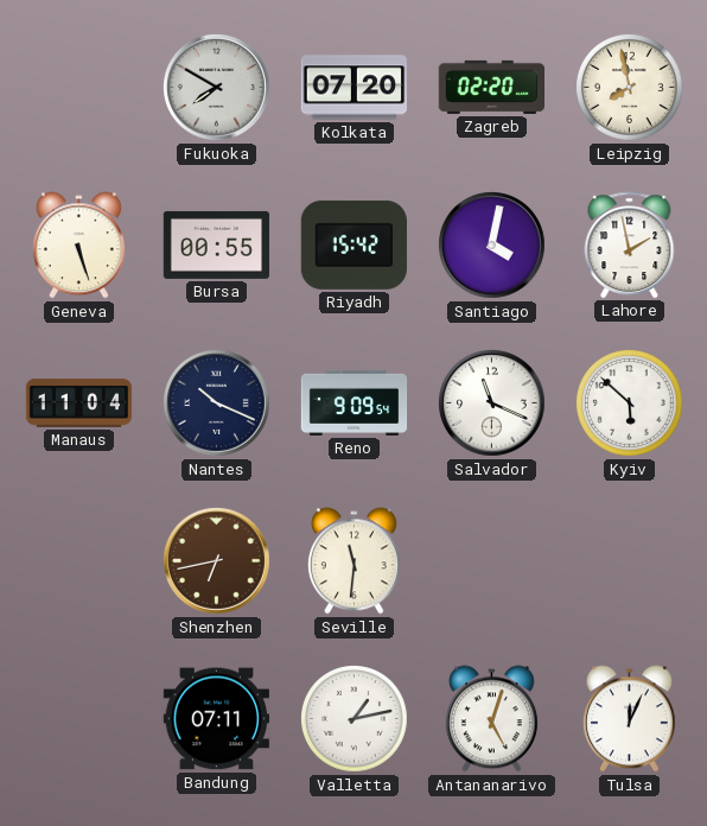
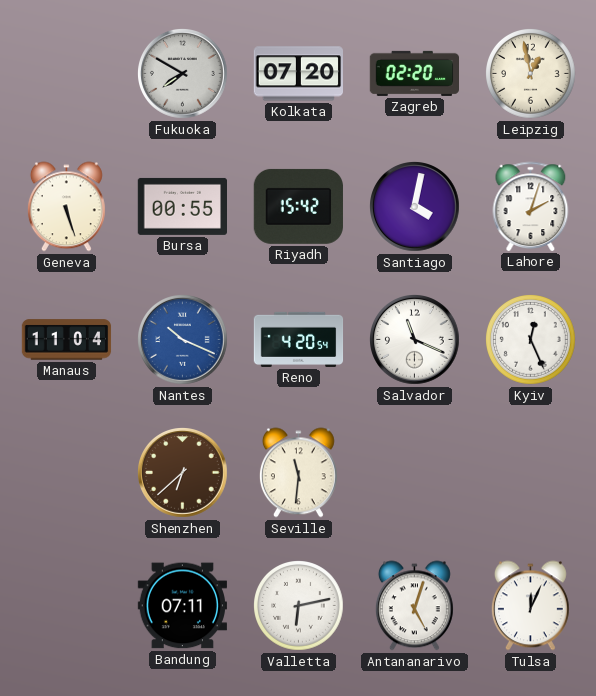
Leipzig: 7:58 -> 12:58 (531, 74)
Lahore: 1:58 -> 2:03 (531, 206)
Nantes dial: navy -> blue (183, 340)
Reno: 9:09 -> 4:20 (299, 339)
Kyiv: 5:52 -> 12:26 (531, 340)
Shenzhen: 6:43 -> 6:38 (183, 473)
Valletta: 1:13 -> 6:13 (299, 606)
